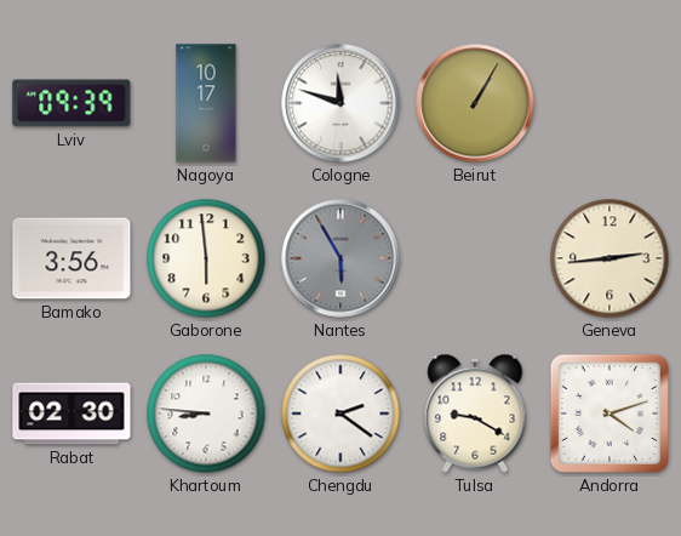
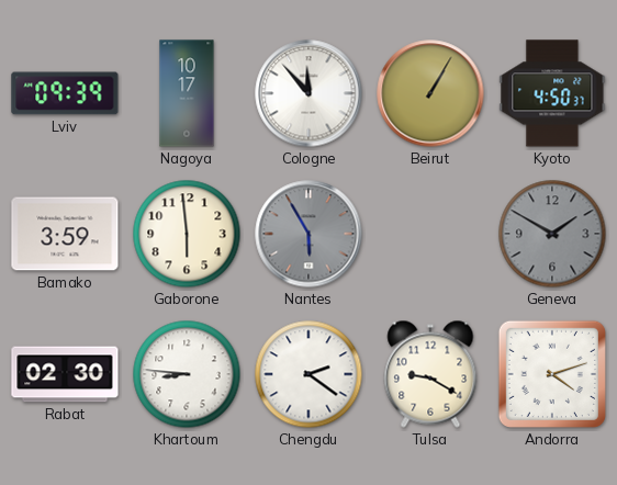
Cologne: 11:48 -> 11:53 (308, 93)
Kyoto: none -> 4:50 (552, 93)
Bamako: 3:56 -> 3:59 (65, 234)
Geneva: 2:44 -> 1:50 (552, 234)
Geneva dial: cream -> grey (552, 234)
